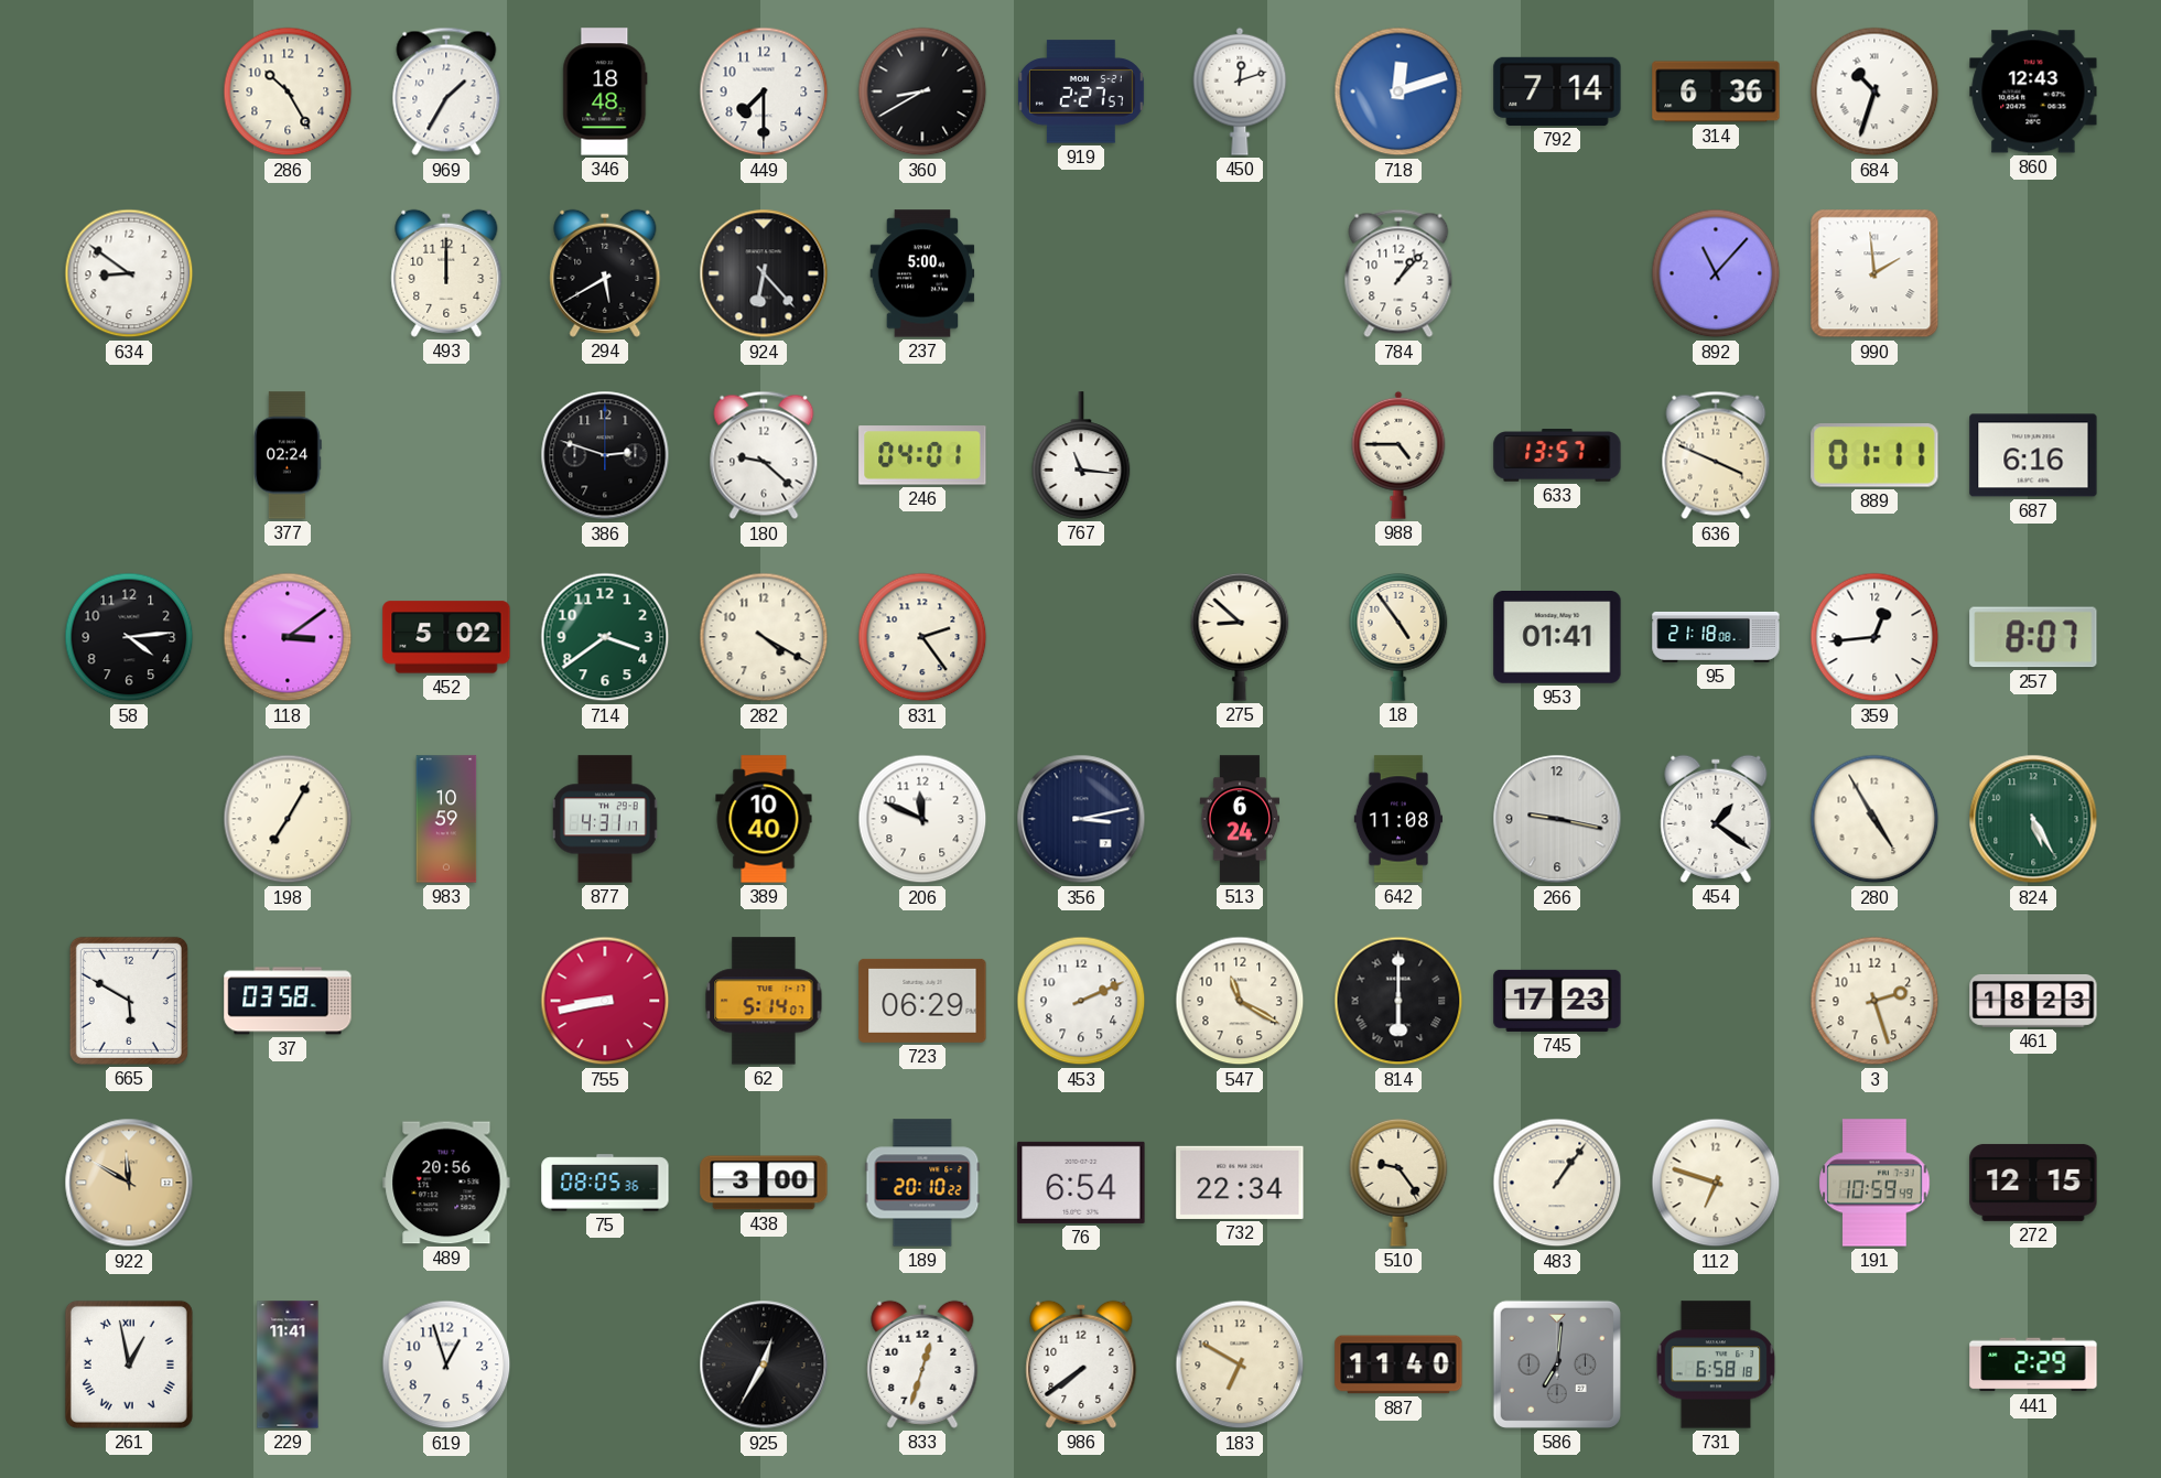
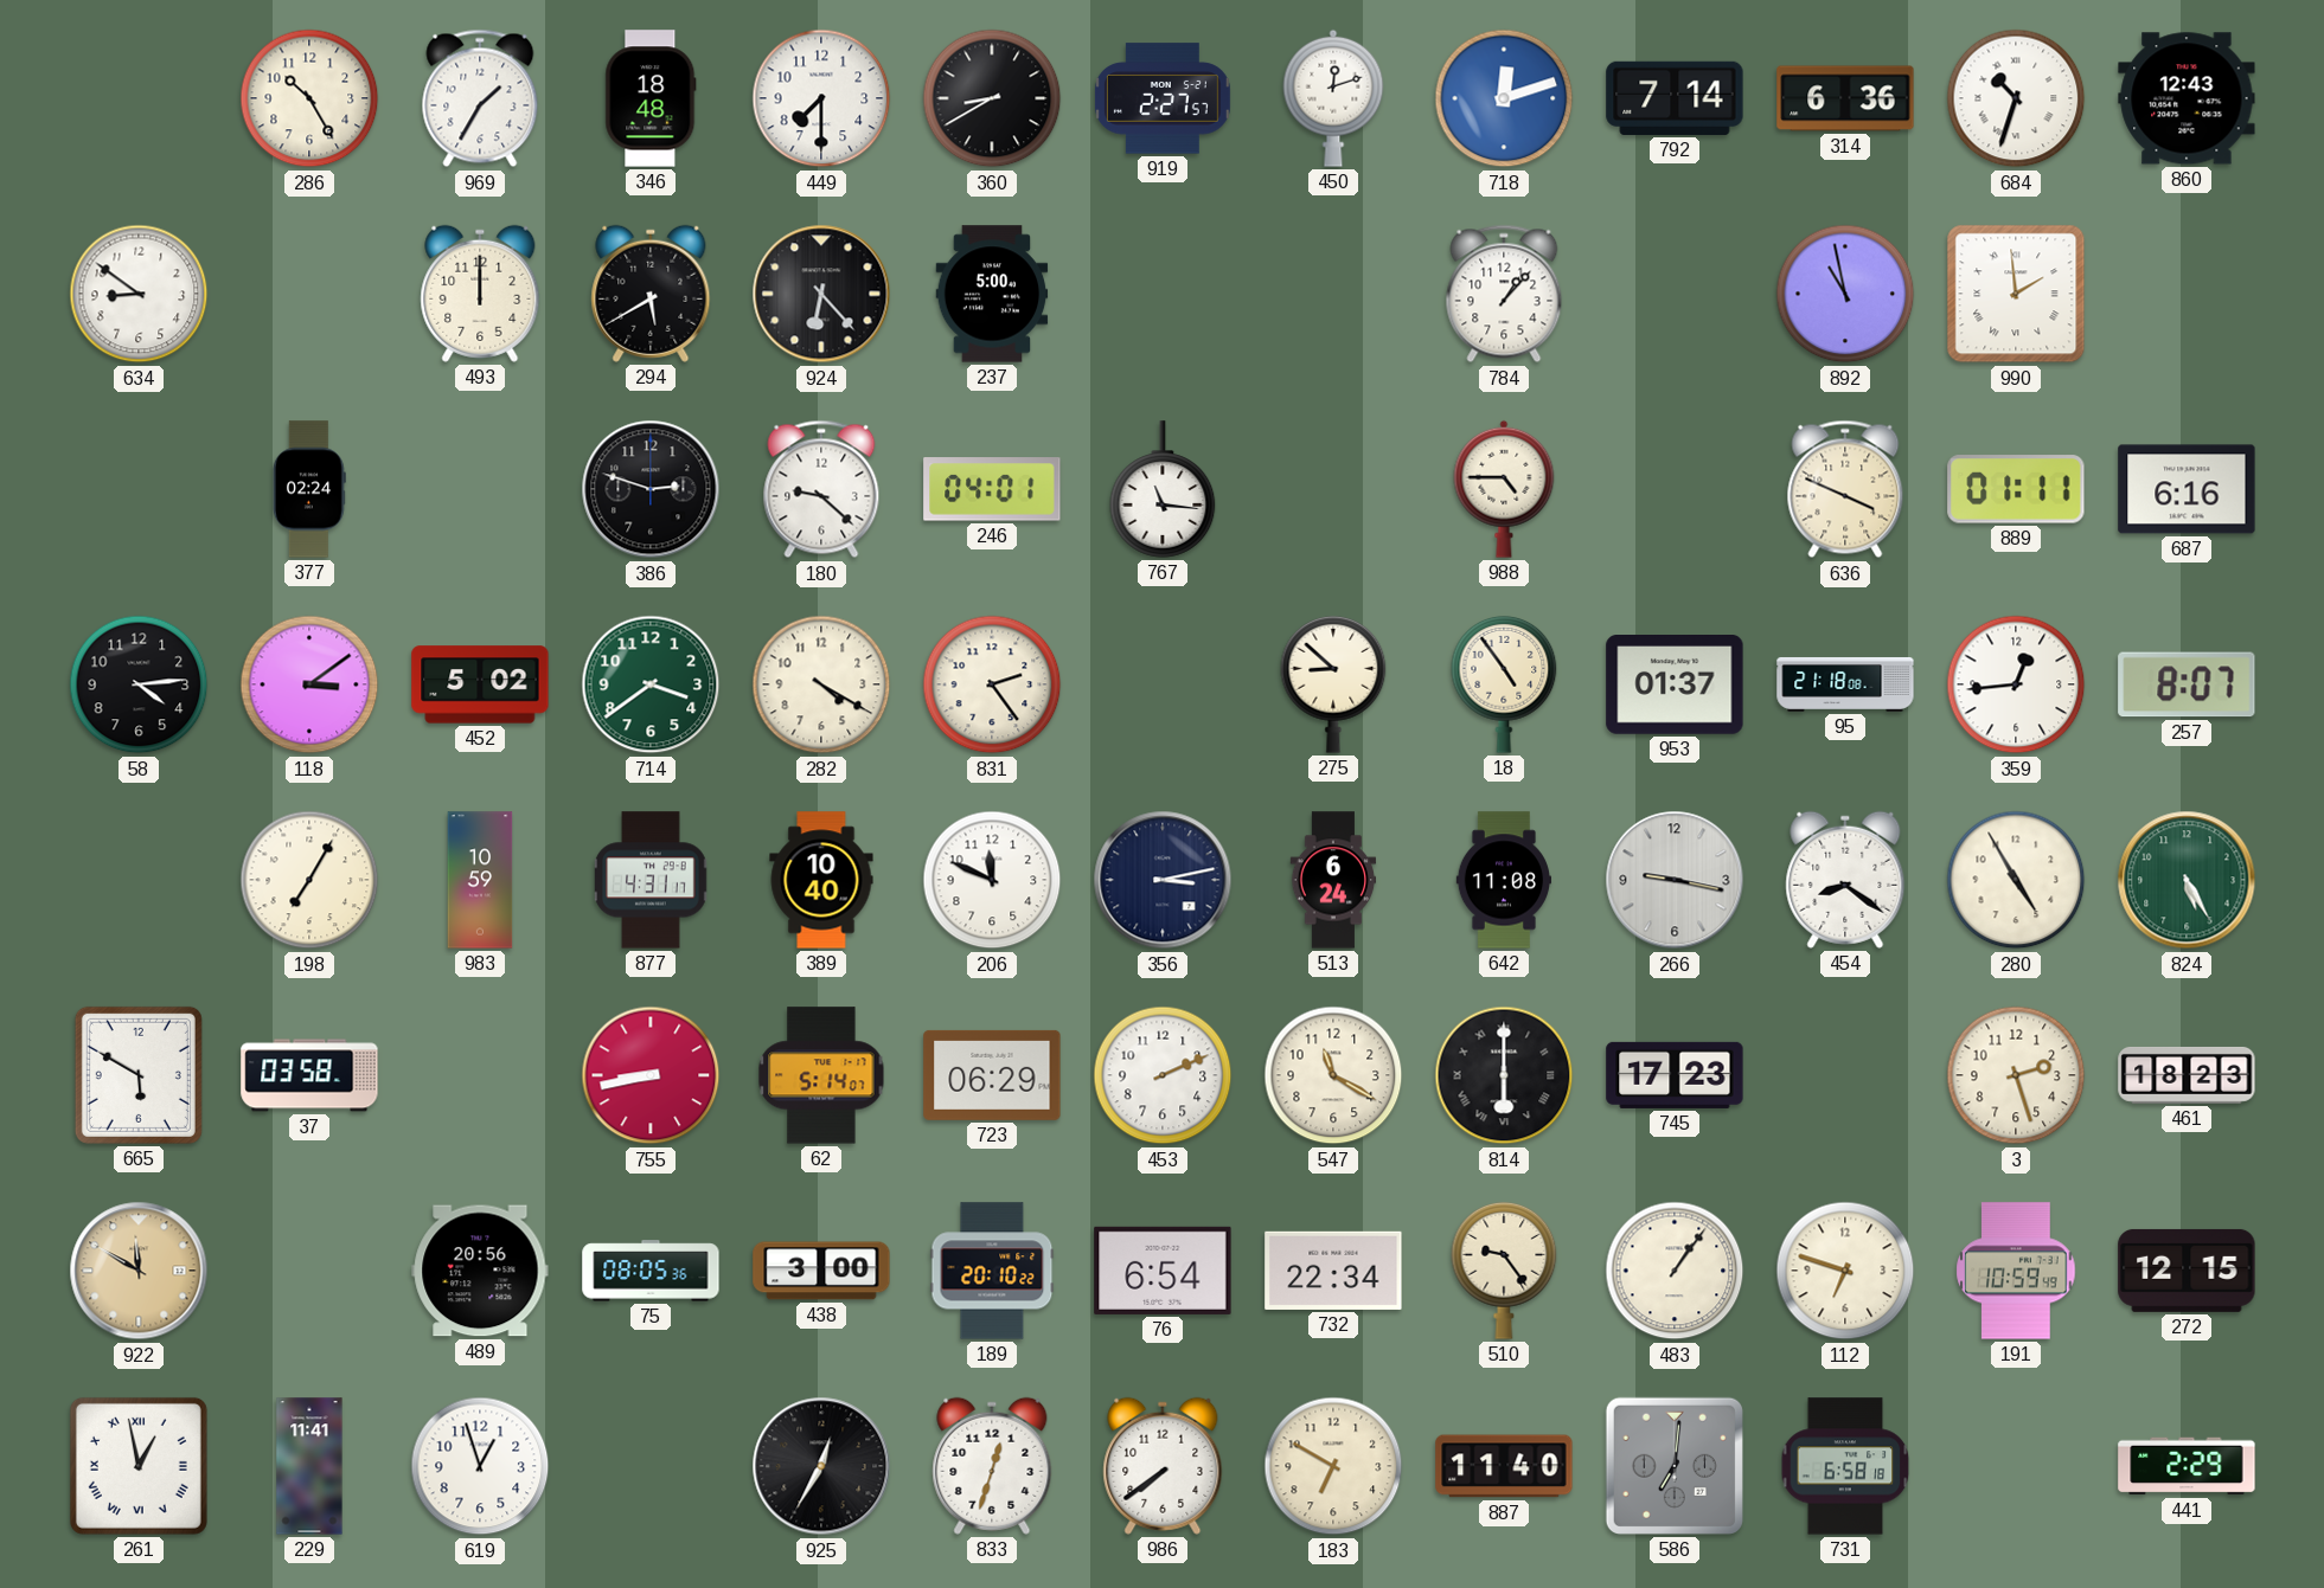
892: 11:07 -> 10:58 (1845, 294)
633: 13:57 -> none (1557, 455)
953: 01:41 -> 01:37 (1675, 686)
454: 1:21 -> 8:21 (1845, 880)
